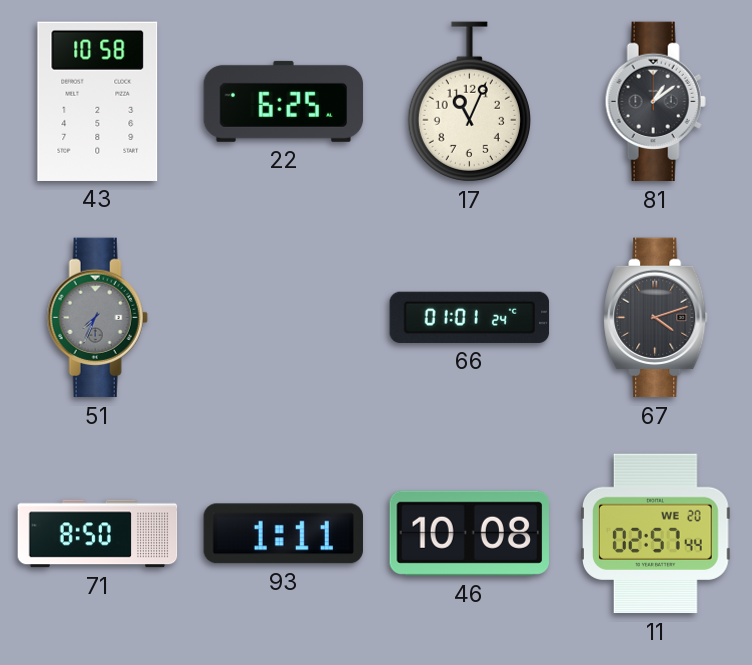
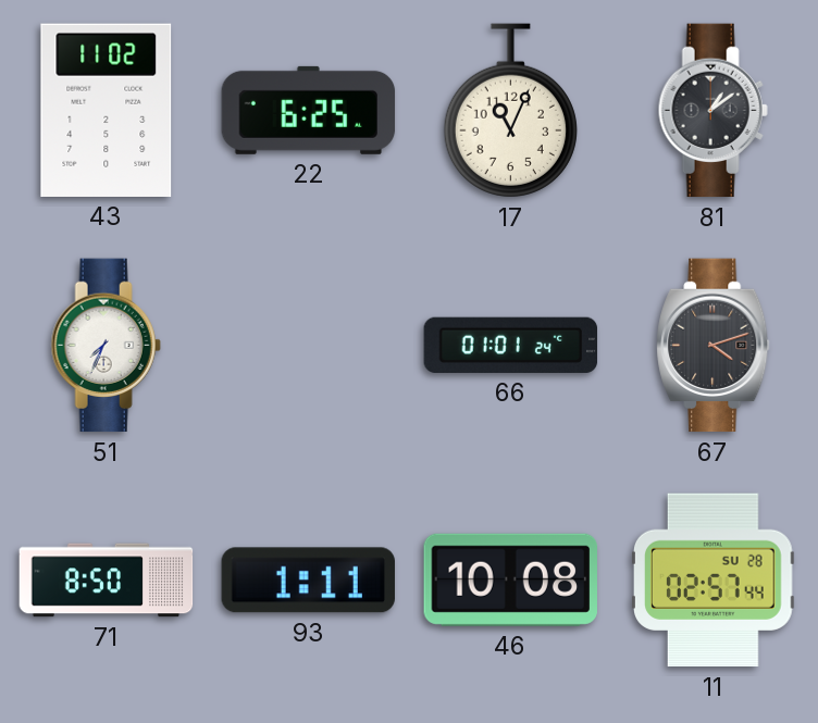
43: 10:58 -> 11:02 (107, 110)
51 dial: grey -> white (106, 346)
11 date: WE 20 -> SU 28 (714, 581)
